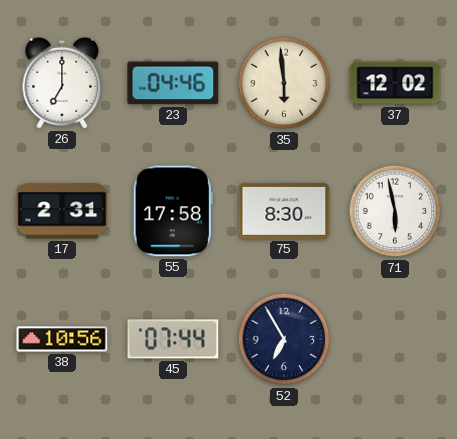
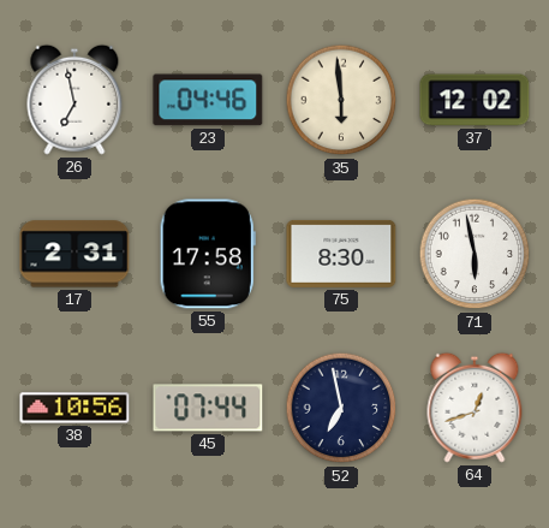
26: 7:00 -> 6:58 (74, 100)
52: 6:55 -> 6:58 (341, 408)
64: none -> 12:42 (475, 408)
